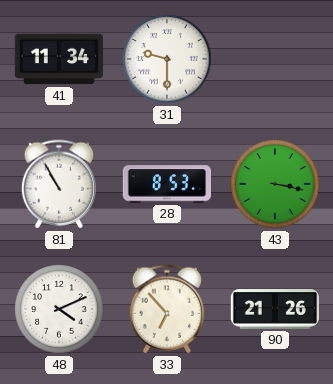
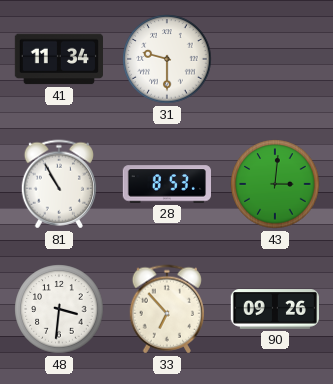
43: 3:17 -> 3:01 (275, 184)
48: 4:11 -> 3:31 (59, 309)
90: 21:26 -> 09:26 (274, 309)
